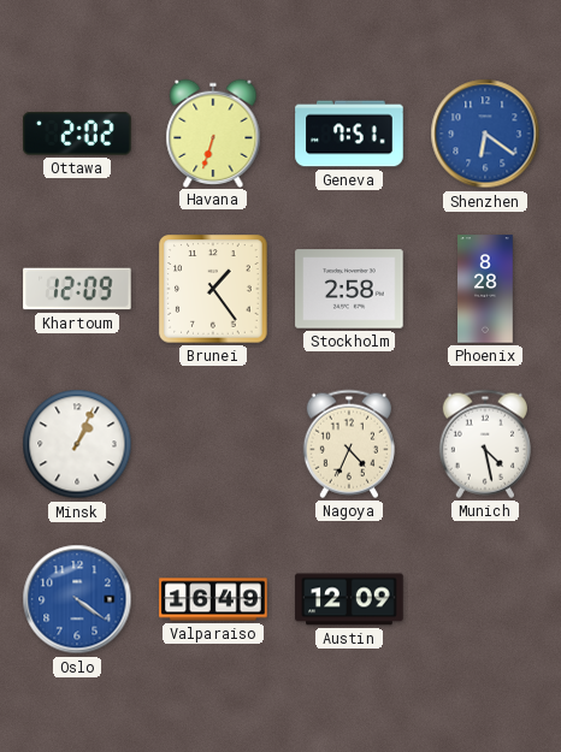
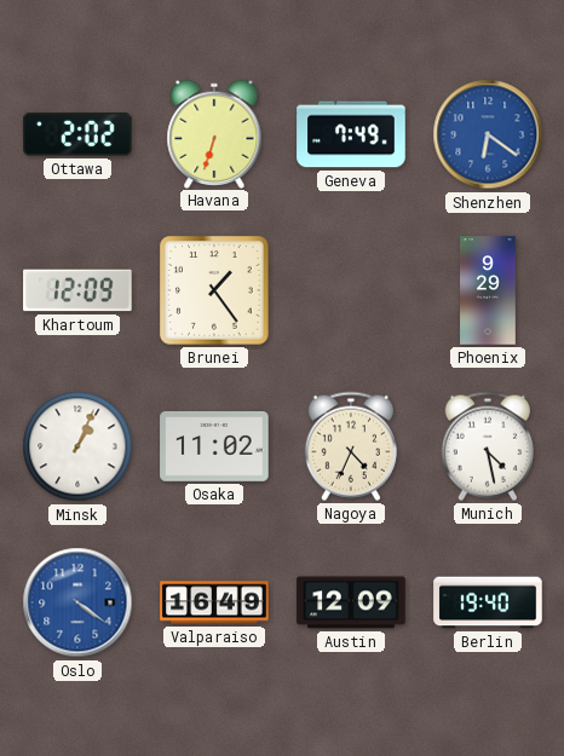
Geneva: 7:51 -> 7:49 (351, 134)
Stockholm: 2:58 -> none (349, 289)
Phoenix: 8:28 -> 9:29 (488, 290)
Osaka: none -> 11:02 (214, 446)
Berlin: none -> 19:40 (488, 602)
